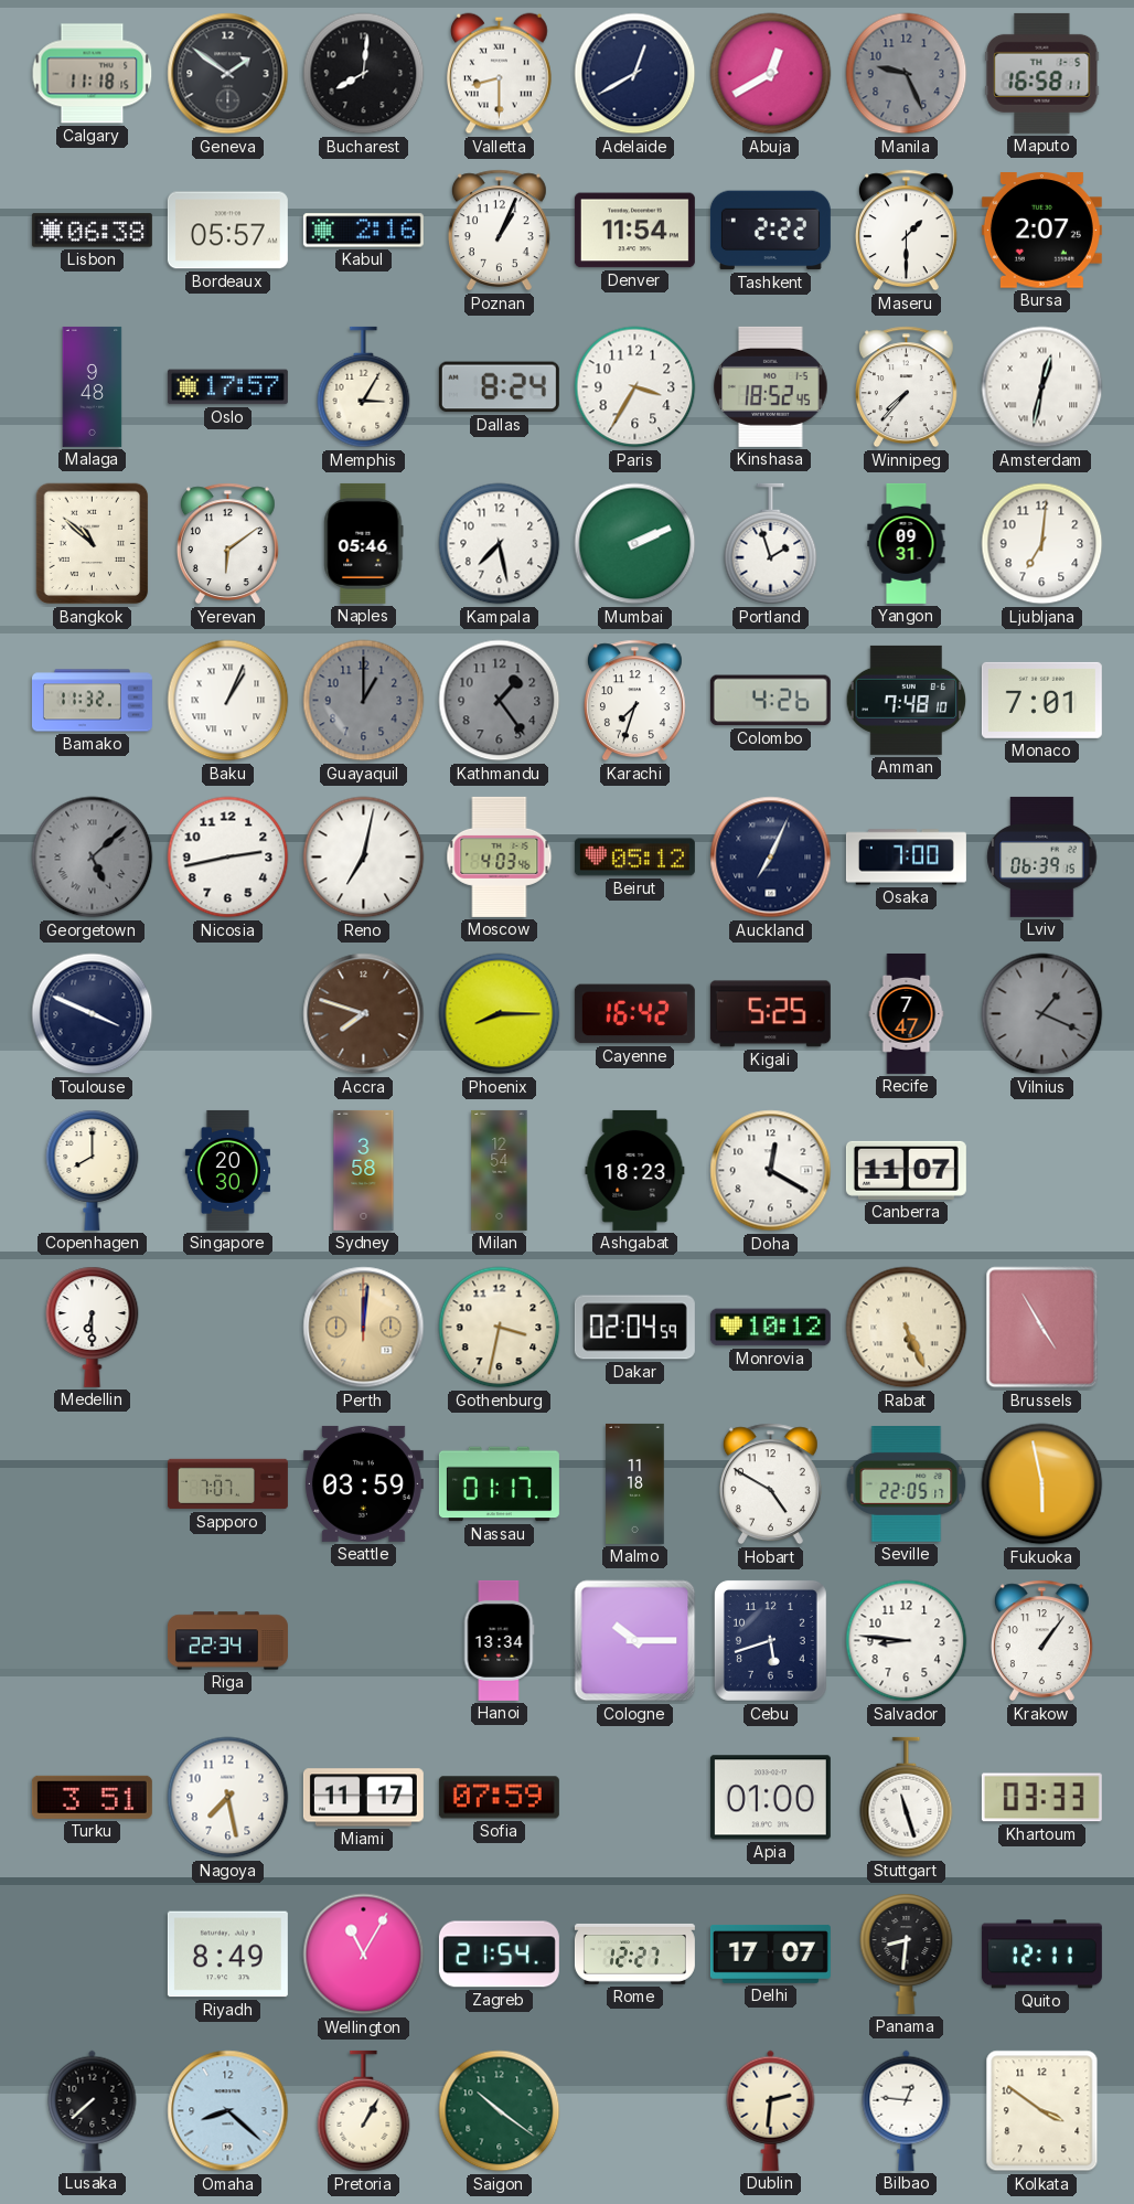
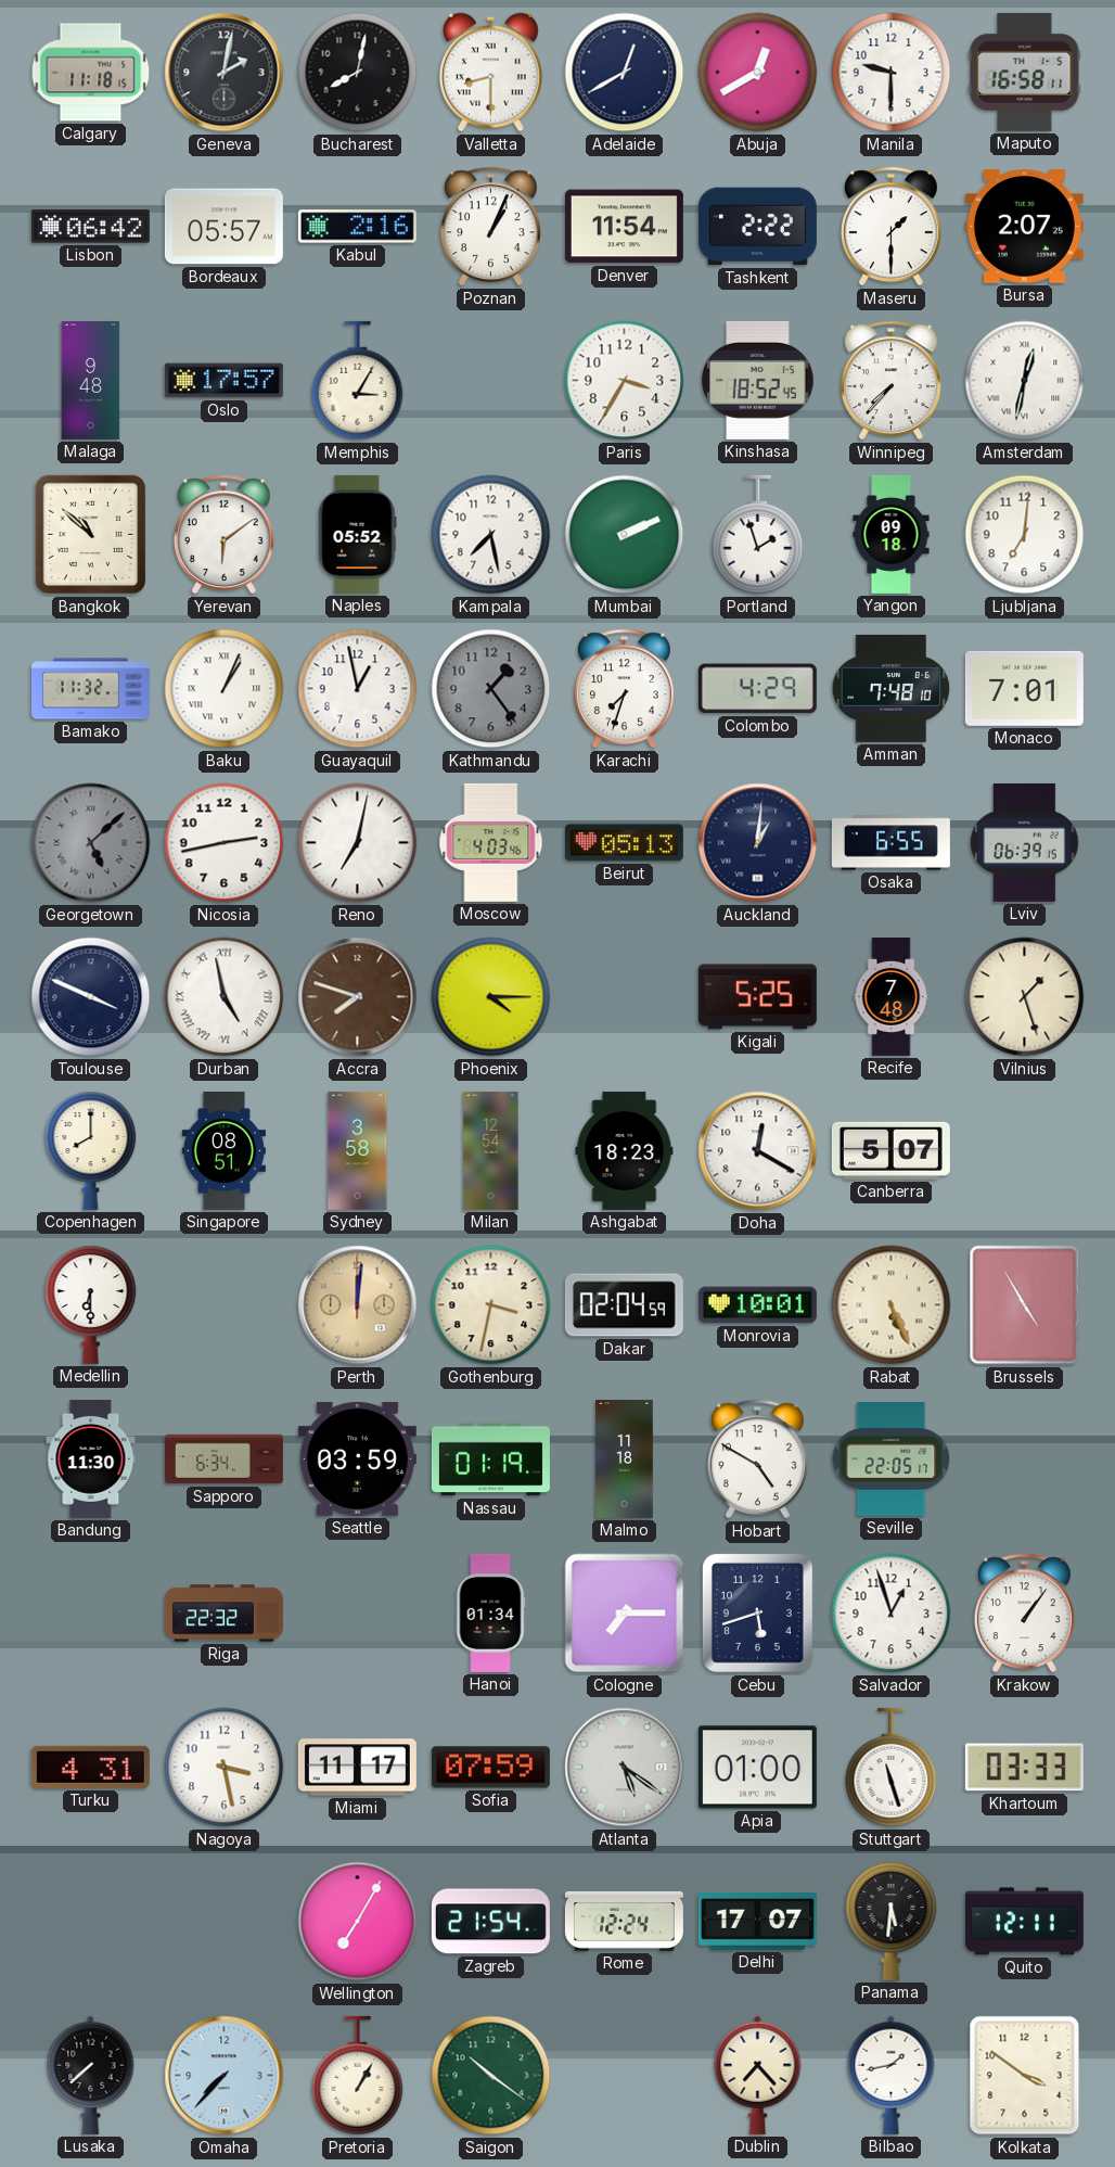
Geneva: 1:51 -> 2:02 (225, 73)
Bucharest: 8:01 -> 8:02 (358, 73)
Manila: 9:26 -> 9:30 (892, 73)
Manila dial: grey -> white (892, 73)
Lisbon: 06:38 -> 06:42 (90, 227)
Dallas: 8:24 -> none (499, 387)
Naples: 05:46 -> 05:52 (358, 534)
Yangon: 09:31 -> 09:18 (892, 534)
Guayaquil: 1:00 -> 12:58 (358, 689)
Guayaquil dial: grey -> white (358, 689)
Colombo: 4:26 -> 4:29 (757, 689)
Beirut: 05:12 -> 05:13 (624, 843)
Auckland: 7:04 -> 1:01 (758, 843)
Osaka: 7:00 -> 6:55 (890, 843)
Durban: none -> 4:58 (225, 997)
Phoenix: 8:15 -> 4:15 (491, 997)
Cayenne: 16:42 -> none (634, 1014)
Recife: 7:47 -> 7:48 (892, 996)
Vilnius: 1:19 -> 1:27 (1025, 997)
Vilnius dial: grey -> cream (1025, 997)
Singapore: 20:30 -> 08:51 (223, 1150)
Canberra: 11:07 -> 5:07 (890, 1150)
Monrovia: 10:12 -> 10:01 (757, 1305)
Bandung: none -> 11:30 (91, 1458)
Sapporo: 7:07 -> 6:34 (223, 1459)
Nassau: 01:17 -> 01:19 (490, 1459)
Fukuoka: 5:58 -> none (1042, 1484)
Riga: 22:34 -> 22:32 (223, 1614)
Hanoi: 13:34 -> 01:34 (490, 1612)
Cologne: 10:15 -> 7:15 (625, 1614)
Salvador: 8:46 -> 12:57 (892, 1614)
Turku: 3:51 -> 4:31 (90, 1767)
Nagoya: 7:28 -> 3:28 (225, 1768)
Atlanta: none -> 5:21 (625, 1768)
Riyadh: 8:49 -> none (227, 1955)
Wellington: 11:05 -> 7:05 (358, 1922)
Rome: 12:27 -> 12:24 (624, 1922)
Panama: 8:31 -> 5:31 (892, 1921)
Omaha: 8:22 -> 7:37 (225, 2076)
Dublin: 2:31 -> 7:23 (758, 2075)
Bilbao: 12:46 -> 1:43 (892, 2075)
